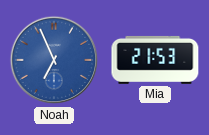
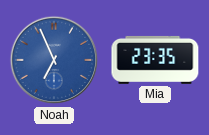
Mia: 21:53 -> 23:35 (155, 60)
